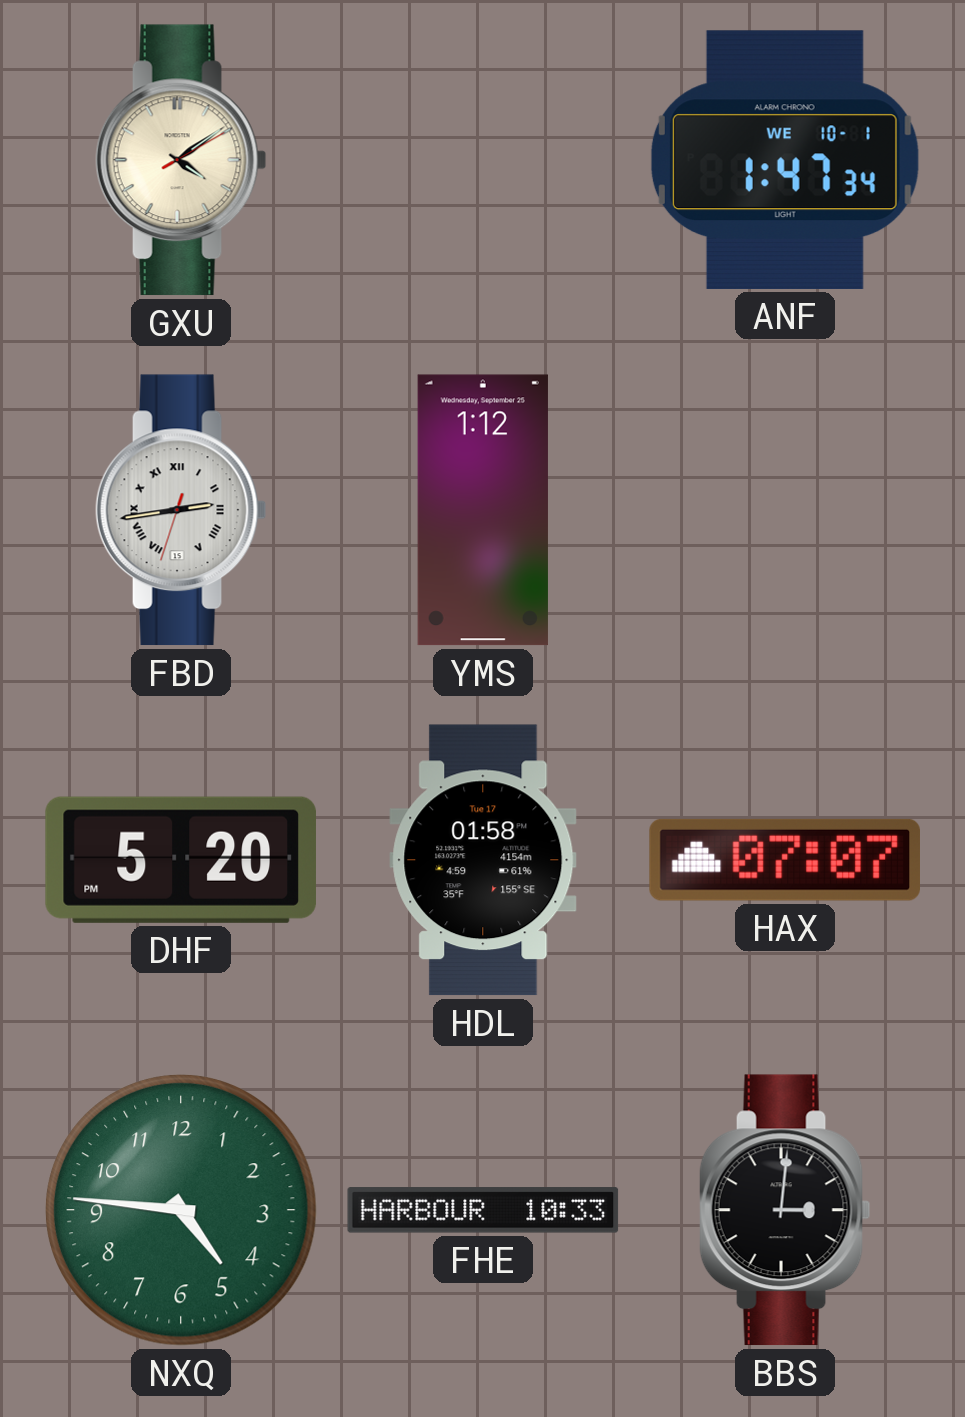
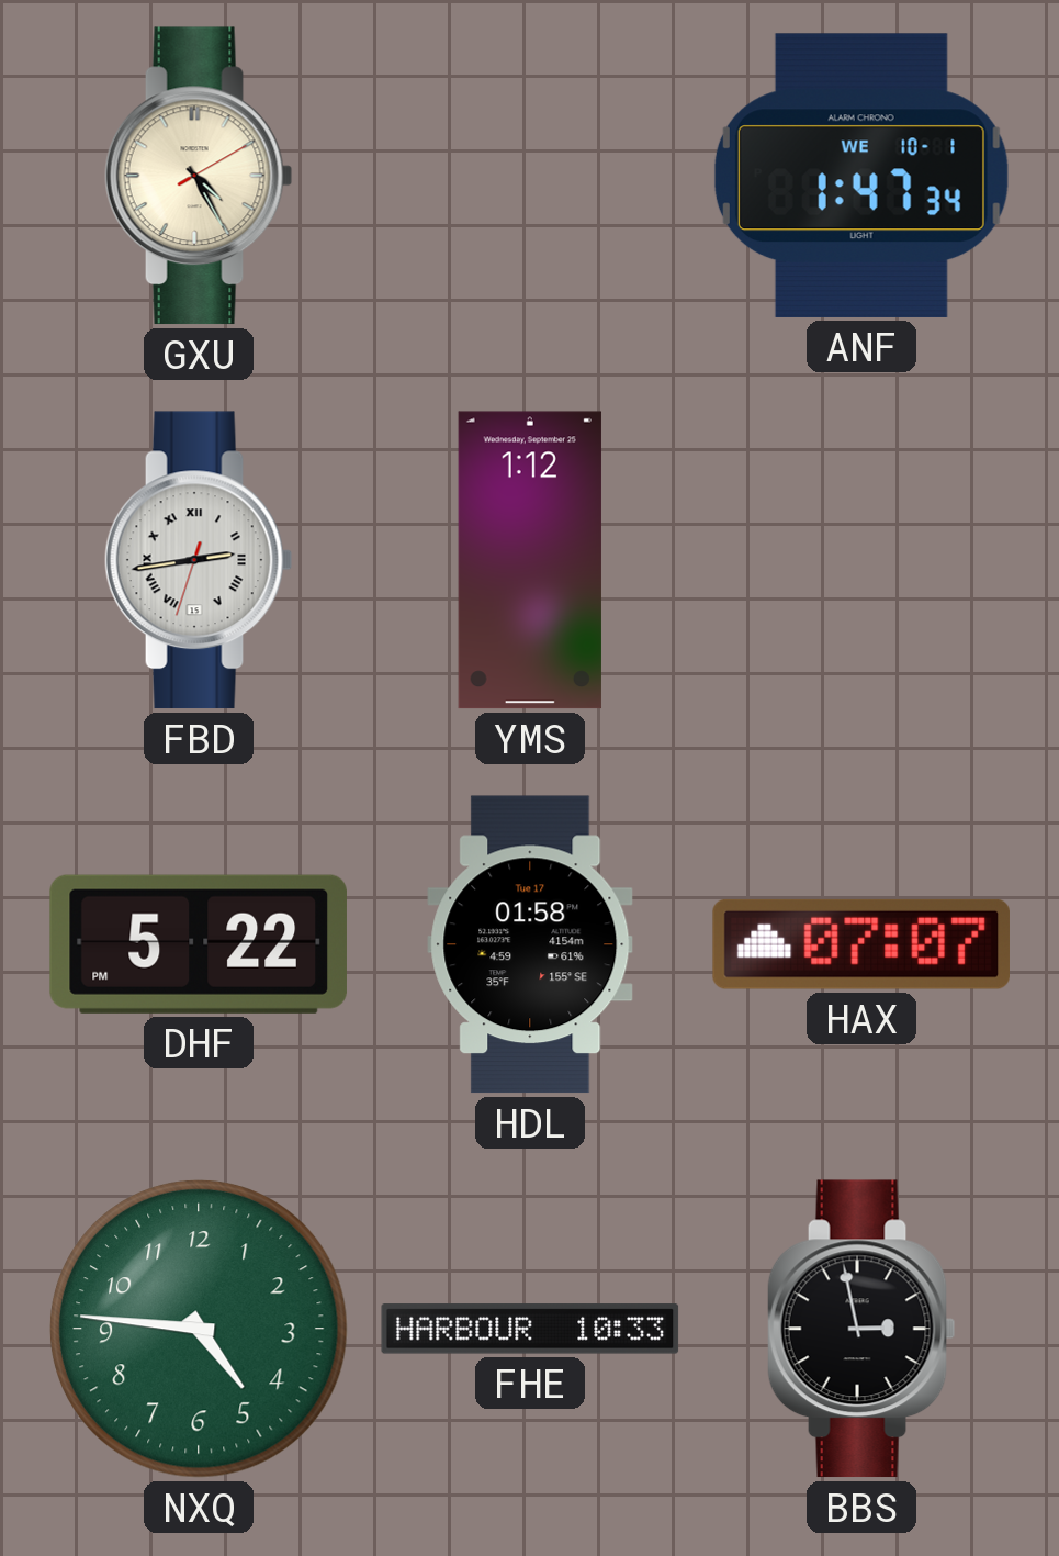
GXU: 4:09 -> 4:25 (199, 176)
DHF: 5:20 -> 5:22 (199, 944)
BBS: 3:01 -> 2:58 (861, 1329)
